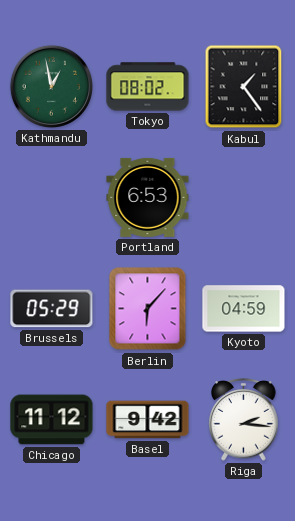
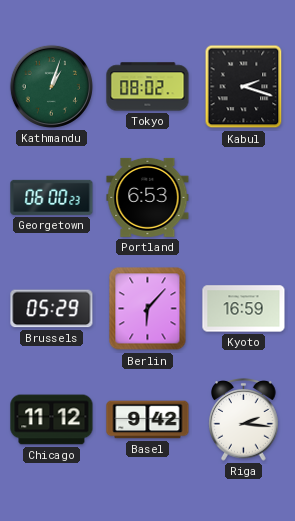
Kathmandu: 12:58 -> 1:03 (51, 86)
Kabul: 1:24 -> 2:18 (244, 87)
Georgetown: none -> 06:00 (52, 197)
Kyoto: 04:59 -> 16:59 (244, 309)
